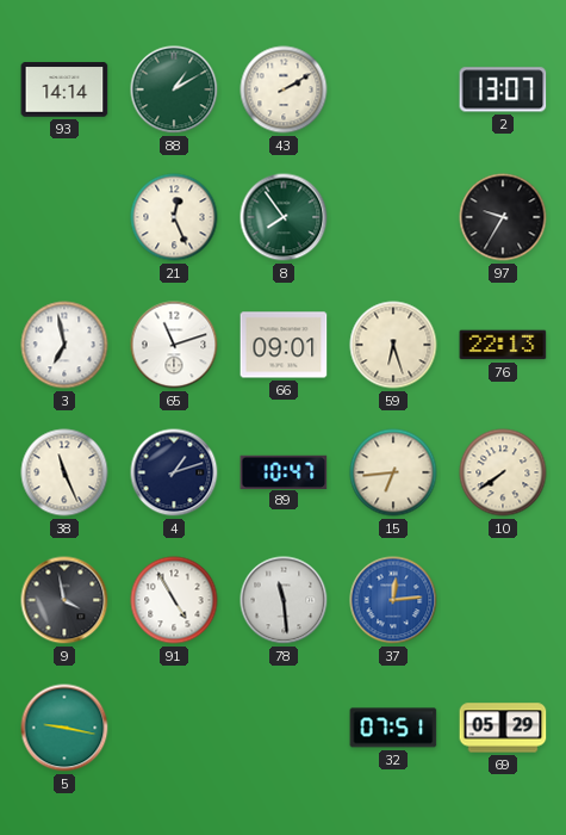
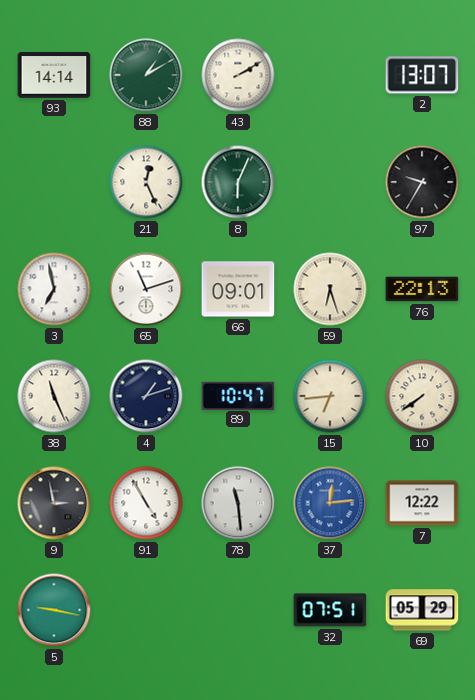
8: 7:54 -> 6:04 (238, 182)
9: 3:58 -> 2:58 (54, 503)
7: none -> 12:22 (422, 503)
